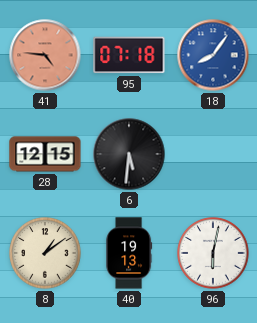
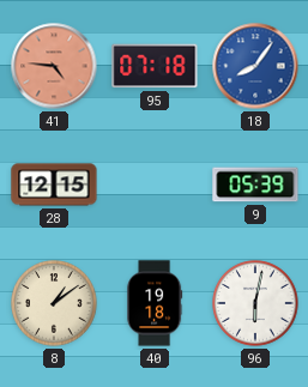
6: 5:31 -> none (129, 154)
9: none -> 05:39 (255, 185)
40: 19:13 -> 19:18 (156, 303)
